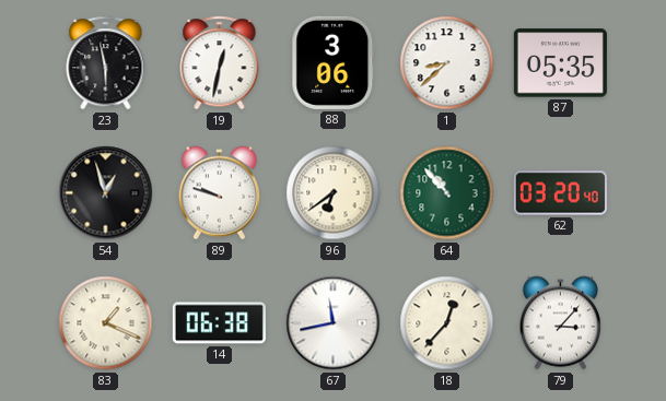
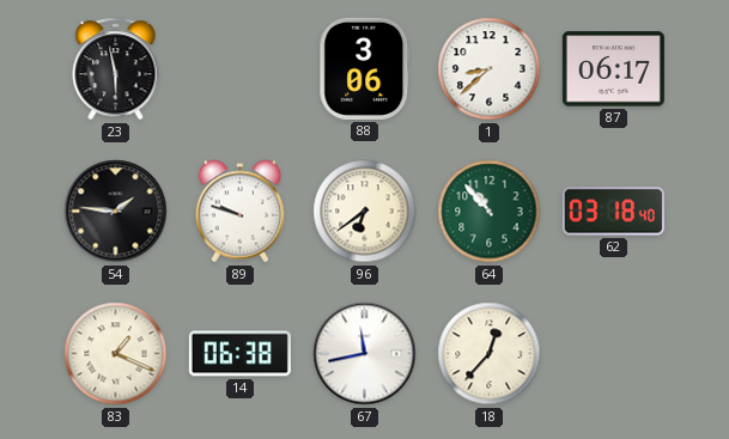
19: 12:32 -> none (220, 63)
87: 05:35 -> 06:17 (613, 69)
54: 12:57 -> 1:46 (116, 212)
62: 03:20 -> 03:18 (613, 212)
79: 3:07 -> none (561, 323)
